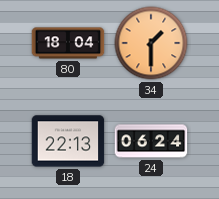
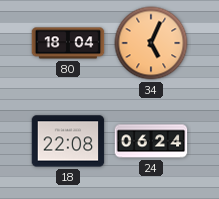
34: 1:30 -> 5:04 (151, 43)
18: 22:13 -> 22:08 (68, 141)
